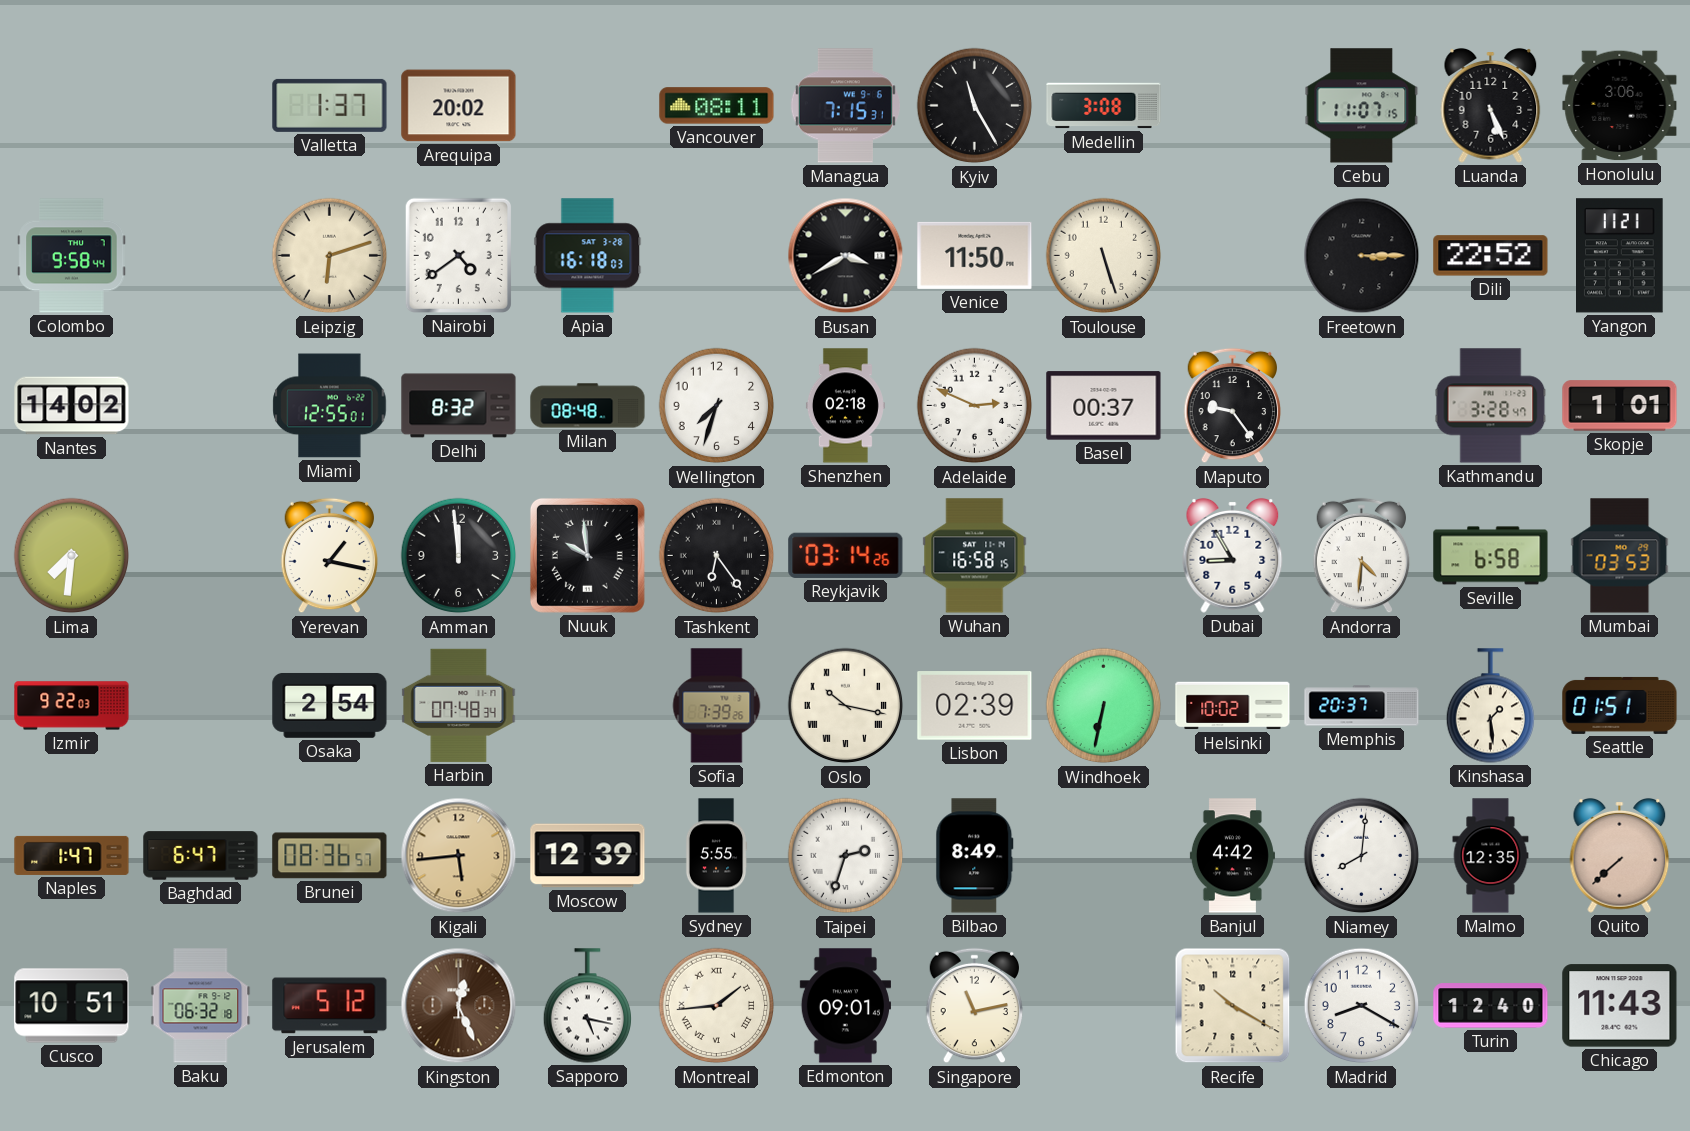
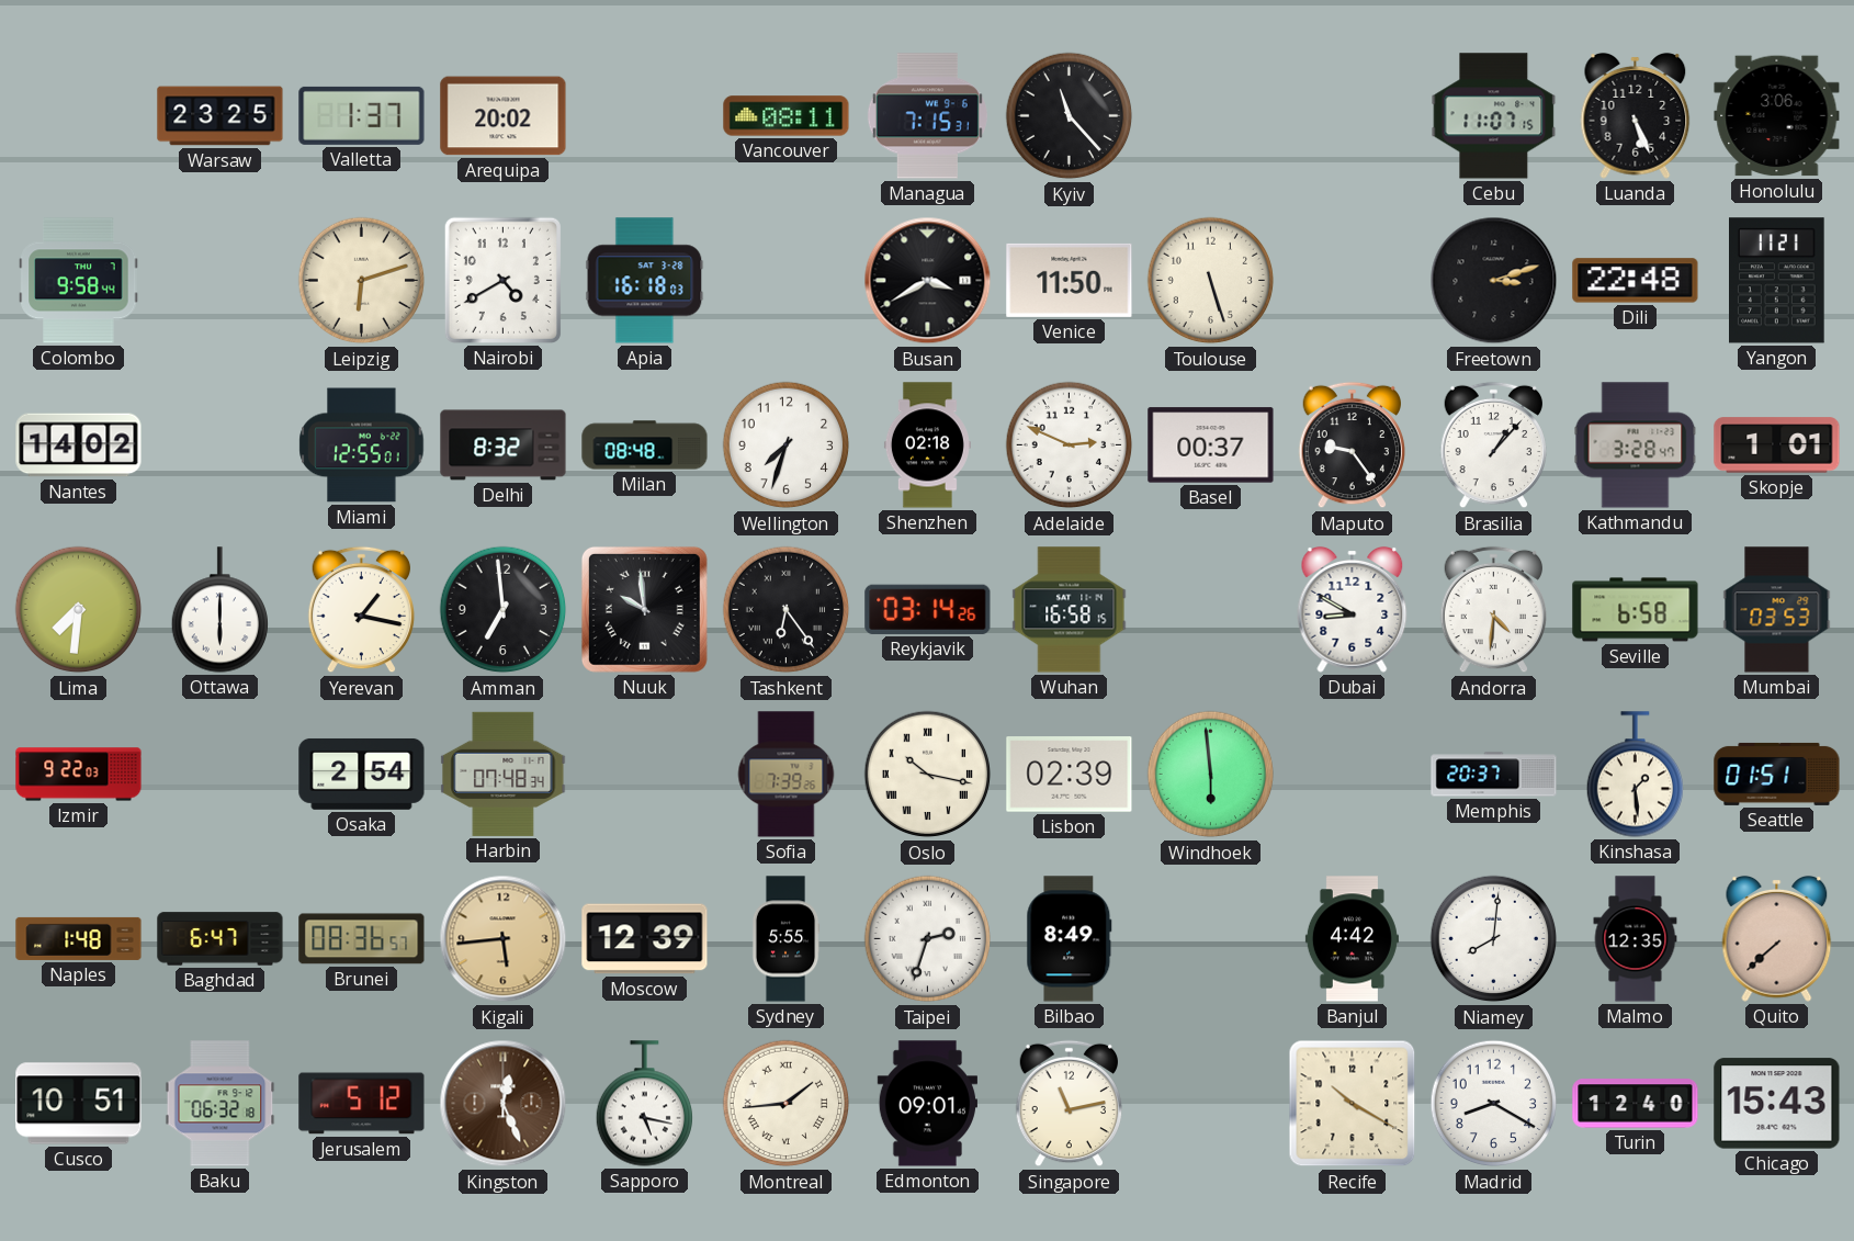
Warsaw: none -> 23:25 (221, 116)
Kyiv: 11:25 -> 11:23 (1070, 116)
Medellin: 3:08 -> none (1104, 106)
Nairobi: 4:39 -> 4:40 (502, 280)
Freetown: 3:15 -> 3:12 (1494, 281)
Dili: 22:52 -> 22:48 (1636, 281)
Brasilia: none -> 1:07 (1494, 445)
Ottawa: none -> 6:00 (219, 610)
Amman: 11:59 -> 6:59 (504, 610)
Dubai: 8:55 -> 8:50 (1353, 609)
Windhoek: 6:32 -> 5:59 (1211, 775)
Helsinki: 10:02 -> none (1233, 706)
Naples: 1:47 -> 1:48 (79, 938)
Chicago: 11:43 -> 15:43 (1777, 1104)
